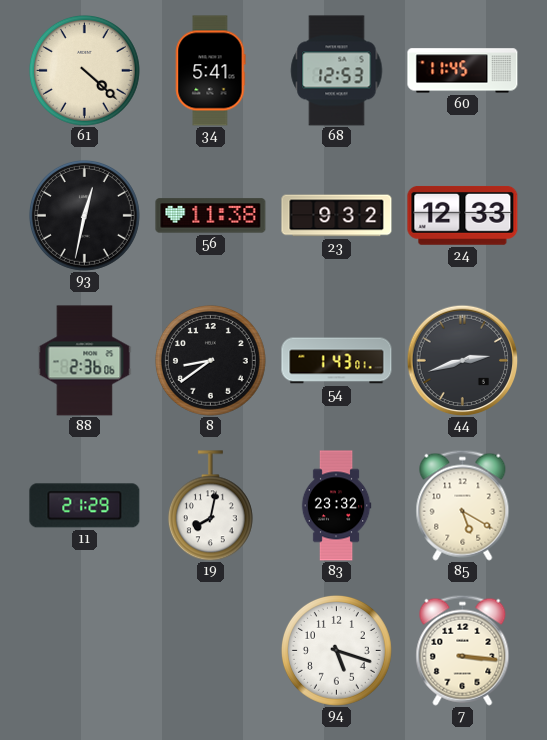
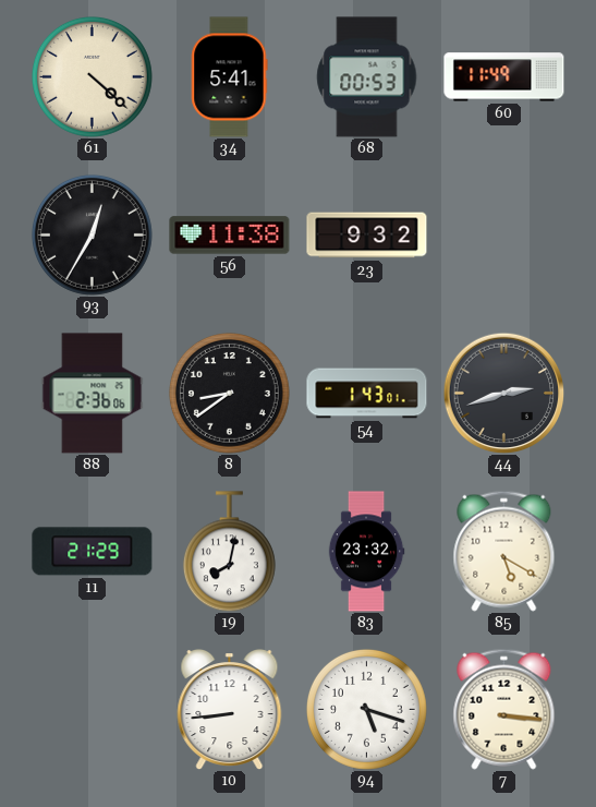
68: 12:53 -> 00:53 (367, 77)
60: 11:45 -> 11:49 (504, 77)
93: 12:32 -> 12:35 (92, 234)
24: 12:33 -> none (463, 215)
10: none -> 8:44 (230, 710)
